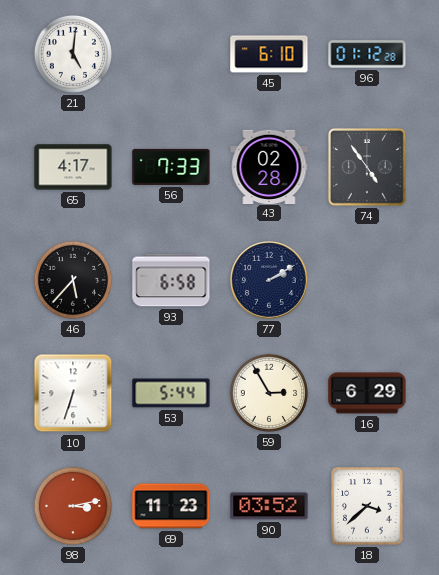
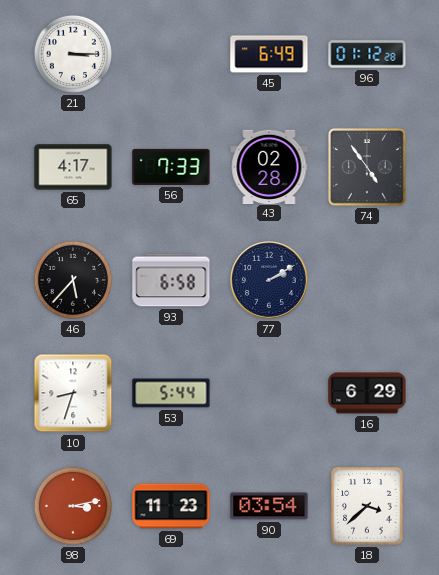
21: 5:01 -> 3:15 (73, 54)
45: 6:10 -> 6:49 (269, 54)
10: 6:33 -> 8:33 (73, 393)
59: 2:55 -> none (269, 393)
90: 03:52 -> 03:54 (269, 506)
